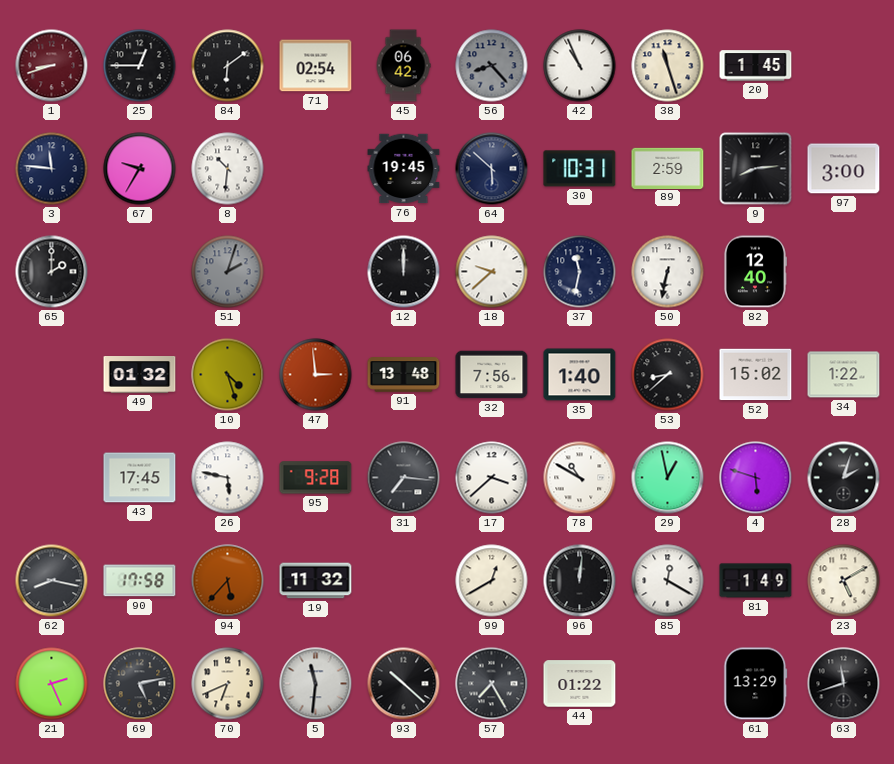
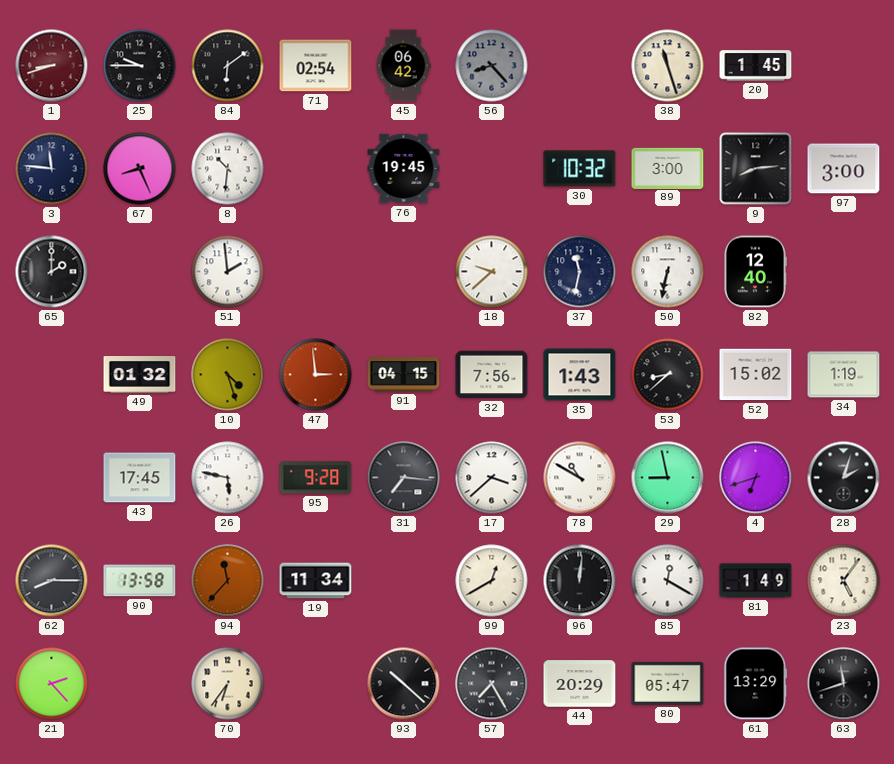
25: 12:45 -> 9:45 (140, 66)
42: 10:56 -> none (580, 66)
67: 9:35 -> 8:26 (140, 169)
64: 5:52 -> none (492, 169)
30: 10:31 -> 10:32 (580, 169)
89: 2:59 -> 3:00 (668, 168)
51: 2:03 -> 1:59 (228, 272)
51 dial: grey -> white (228, 272)
12: 12:00 -> none (404, 272)
91: 13:48 -> 04:15 (404, 375)
35: 1:40 -> 1:43 (580, 375)
34: 1:22 -> 1:19 (844, 375)
29: 12:58 -> 8:58 (668, 478)
4: 5:48 -> 6:42 (756, 478)
62: 8:17 -> 8:15 (52, 581)
90: 17:58 -> 13:58 (140, 581)
94: 5:37 -> 11:37 (228, 581)
19: 11:32 -> 11:34 (316, 581)
23: 5:10 -> 5:06 (844, 581)
21: 2:26 -> 2:23 (52, 684)
69: 5:13 -> none (140, 684)
70: 6:41 -> 6:36 (228, 684)
5: 11:31 -> none (316, 684)
44: 01:22 -> 20:29 (580, 684)
80: none -> 05:47 (668, 683)
